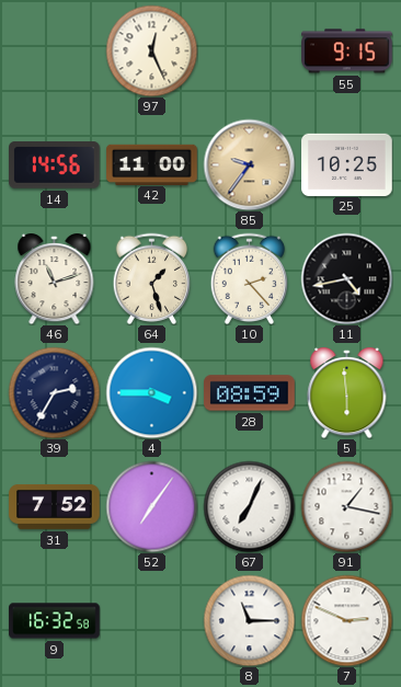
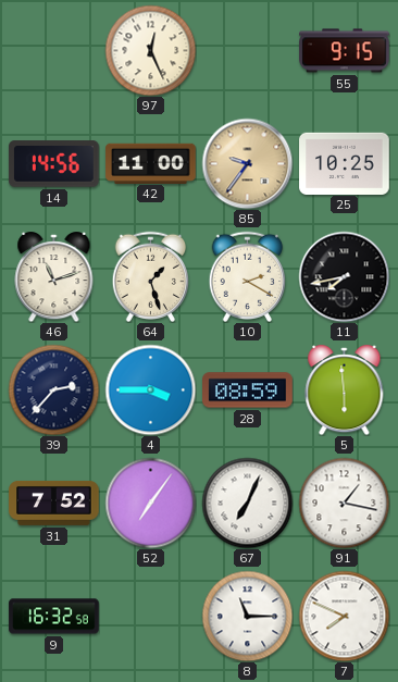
10: 2:23 -> 2:20 (248, 276)
11: 4:43 -> 7:43 (344, 276)
39: 2:35 -> 2:37 (53, 389)
7: 2:49 -> 7:49 (344, 616)
